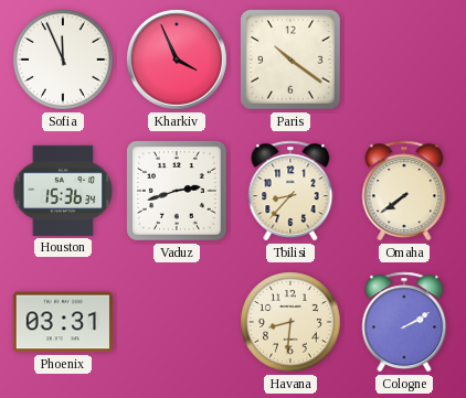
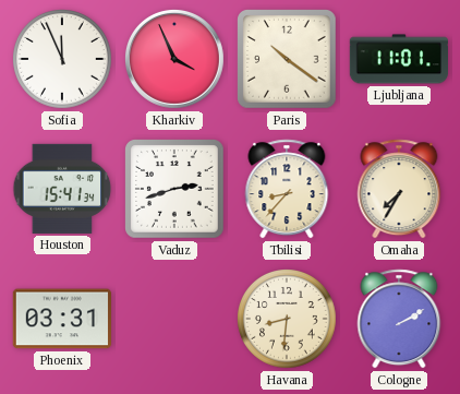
Ljubljana: none -> 11:01 (398, 59)
Houston: 15:36 -> 15:41 (62, 189)
Omaha: 7:39 -> 7:35 (399, 189)
